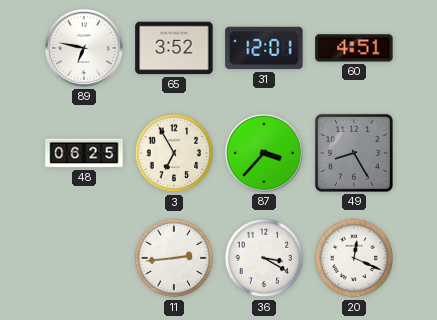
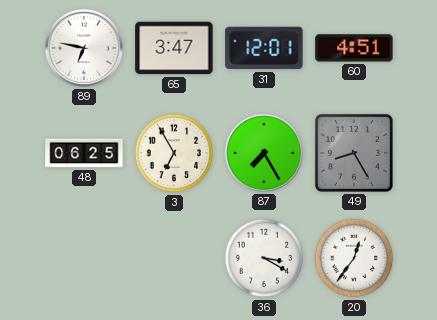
65: 3:52 -> 3:47 (174, 48)
87: 3:37 -> 7:25 (264, 153)
11: 2:44 -> none (174, 258)
20: 12:19 -> 12:36 (354, 258)
